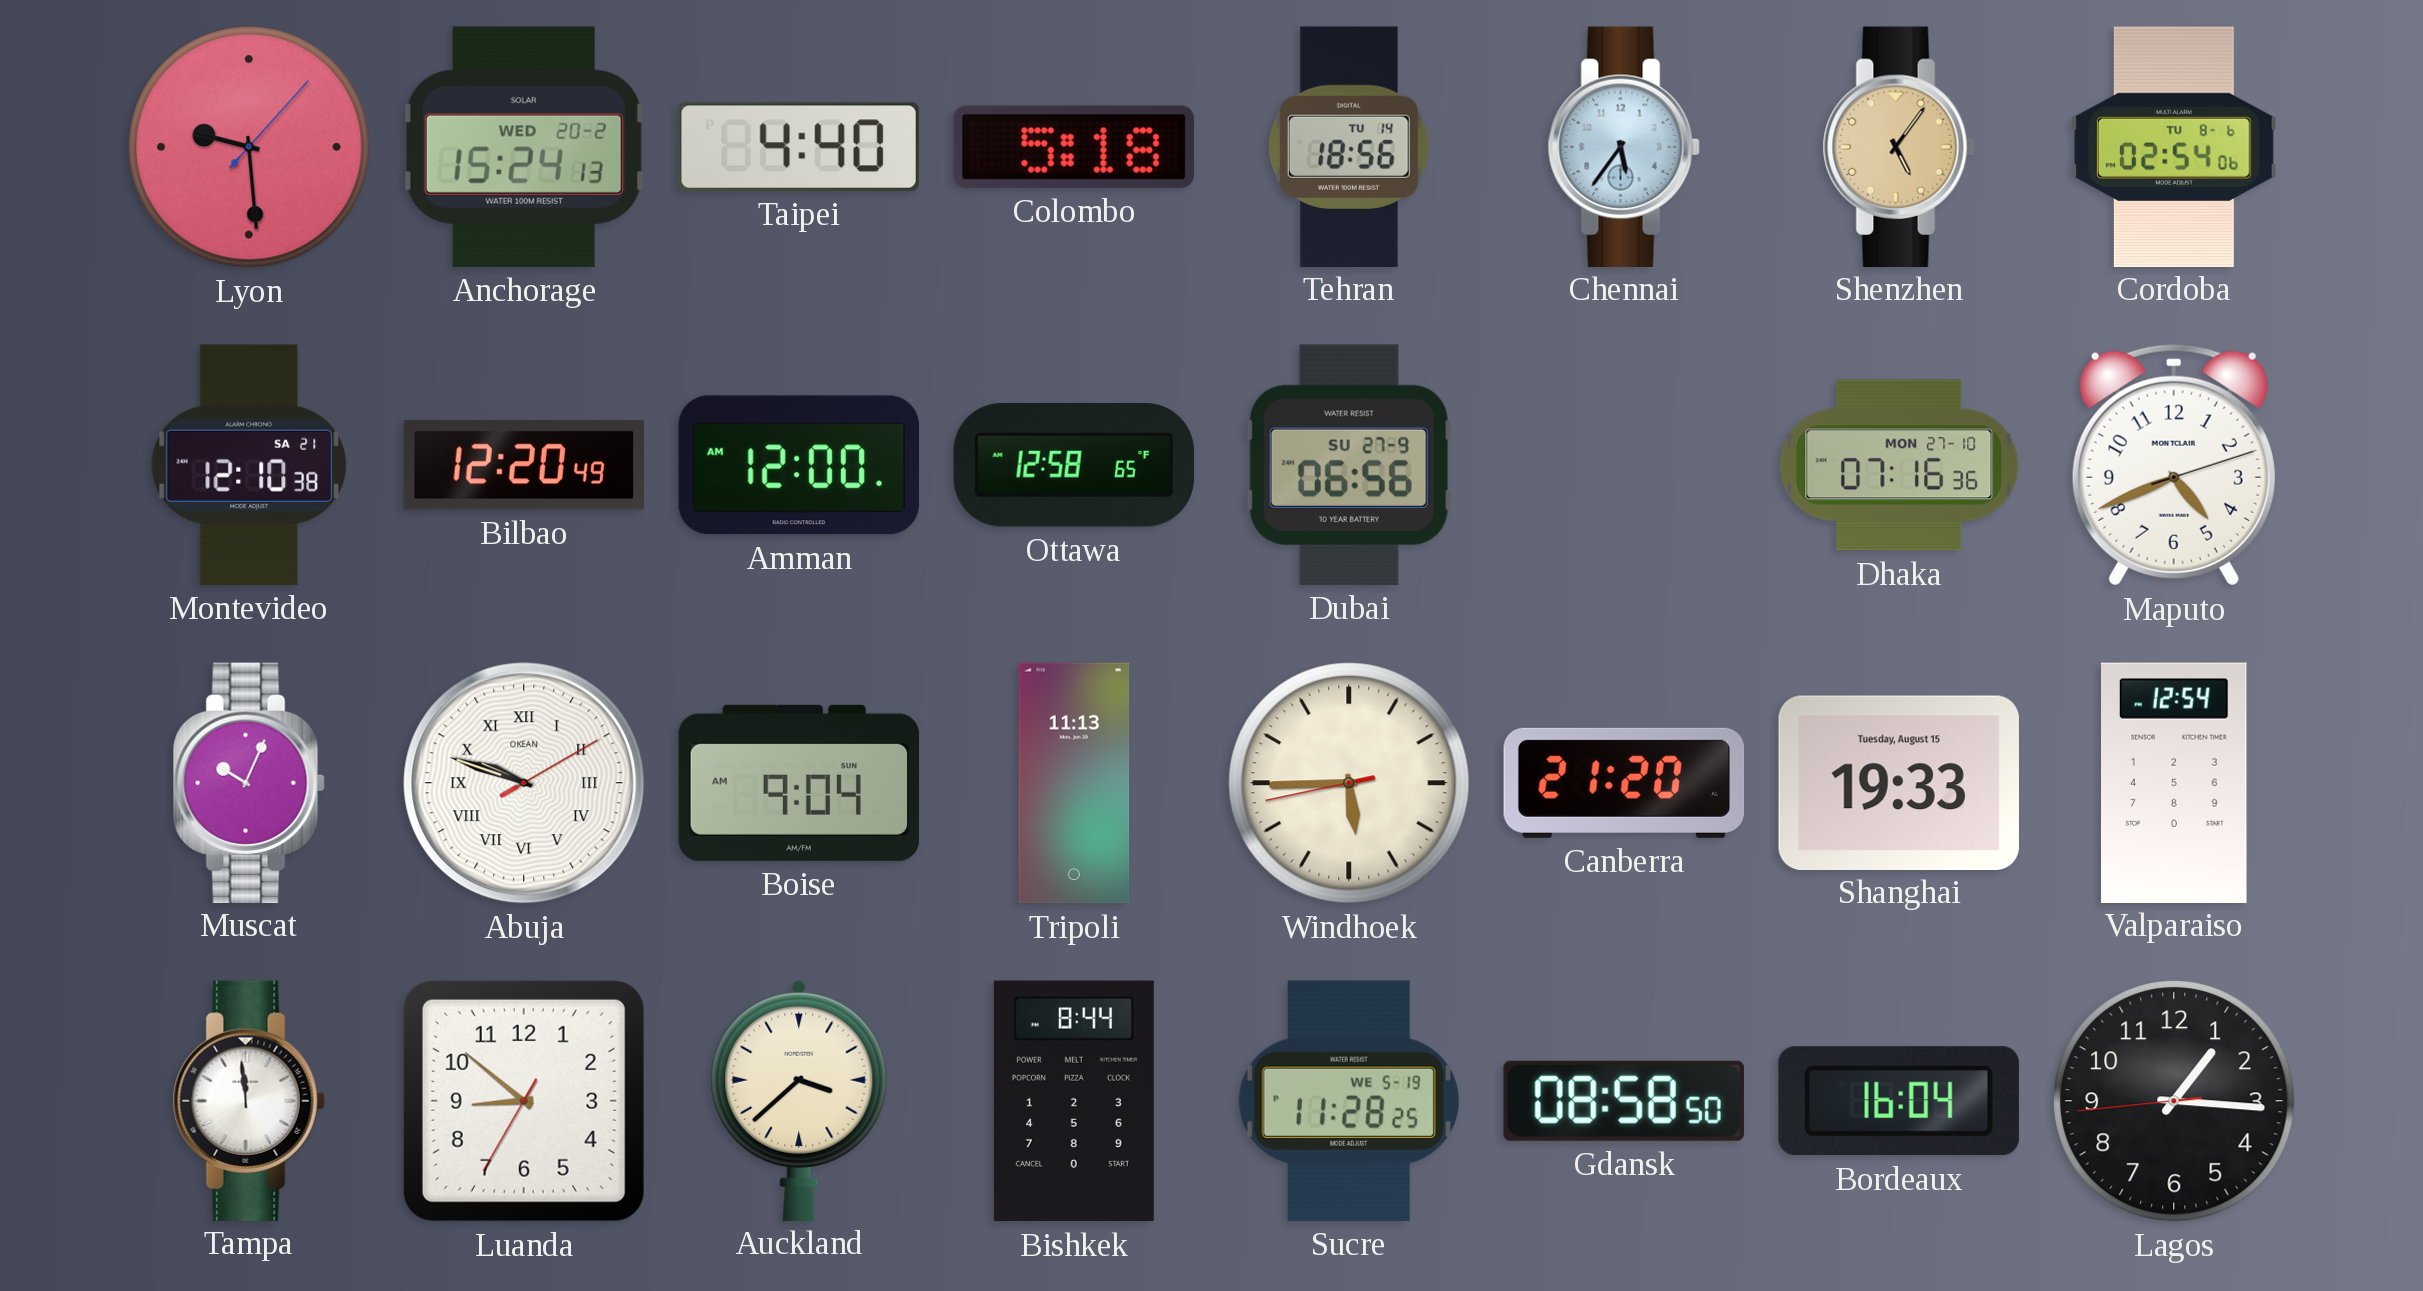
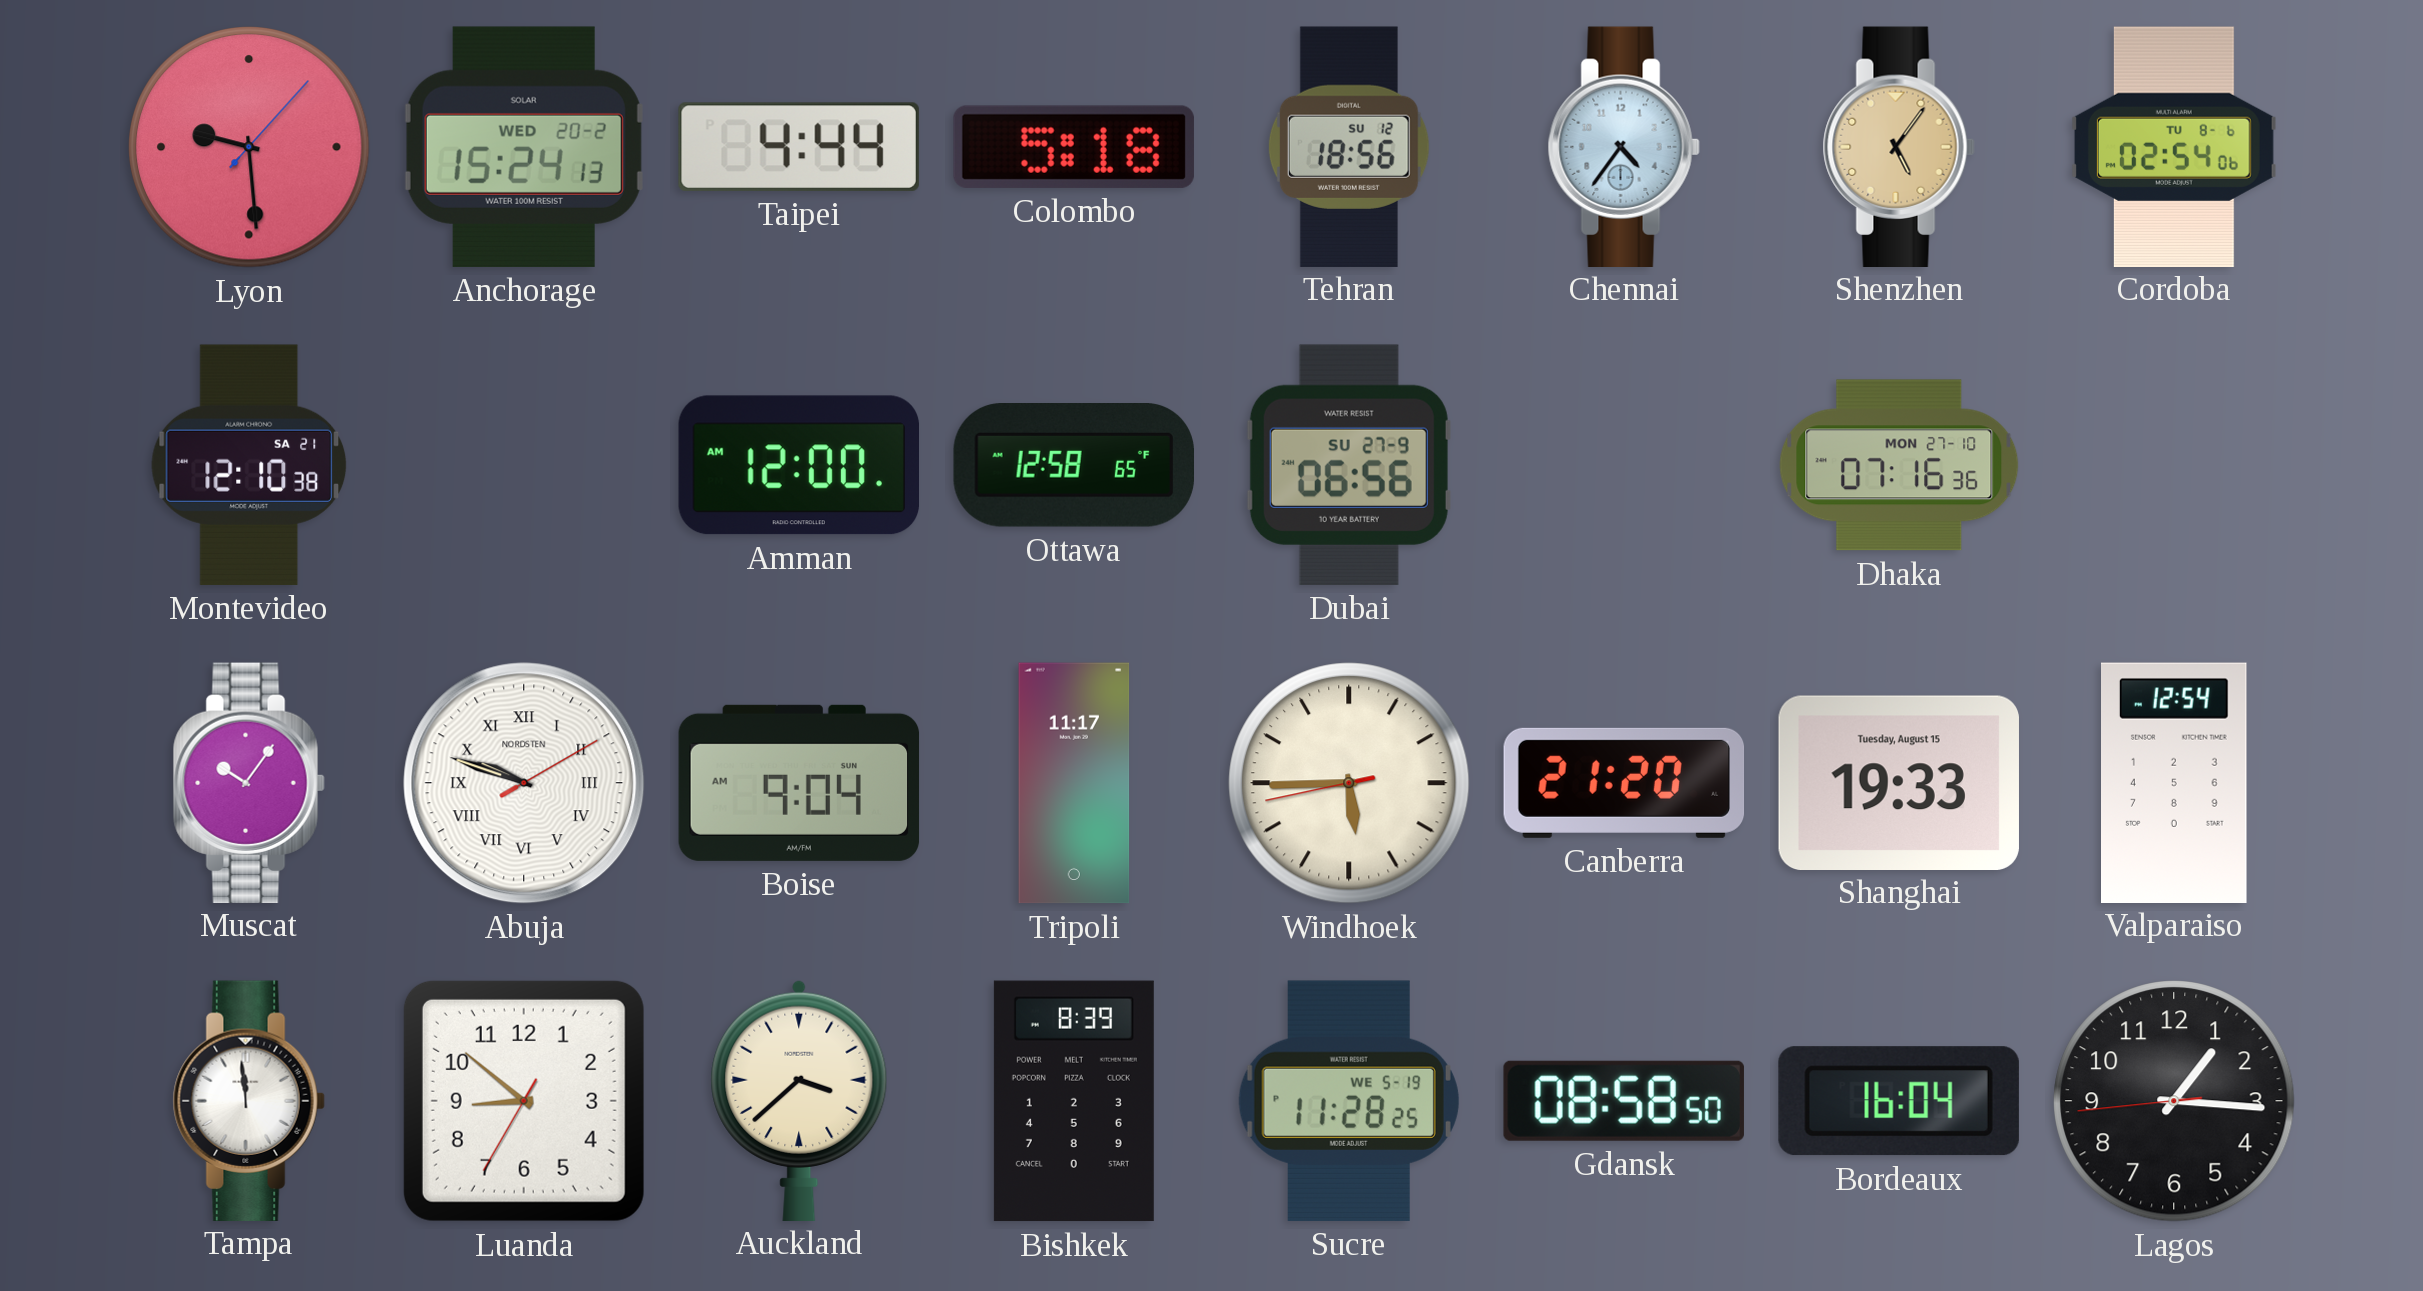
Taipei: 4:40 -> 4:44 (799, 147)
Tehran date: TU 14 -> SU 12 (1349, 146)
Chennai: 5:36 -> 4:36 (1624, 146)
Bilbao: 12:20 -> none (524, 465)
Maputo: 4:41 -> none (2174, 465)
Muscat: 10:04 -> 10:06 (249, 782)
Abuja brand: OKEAN -> NORDSTEN (524, 783)
Tripoli: 11:13 -> 11:17 (1074, 783)
Bishkek: 8:44 -> 8:39 (1074, 1101)
